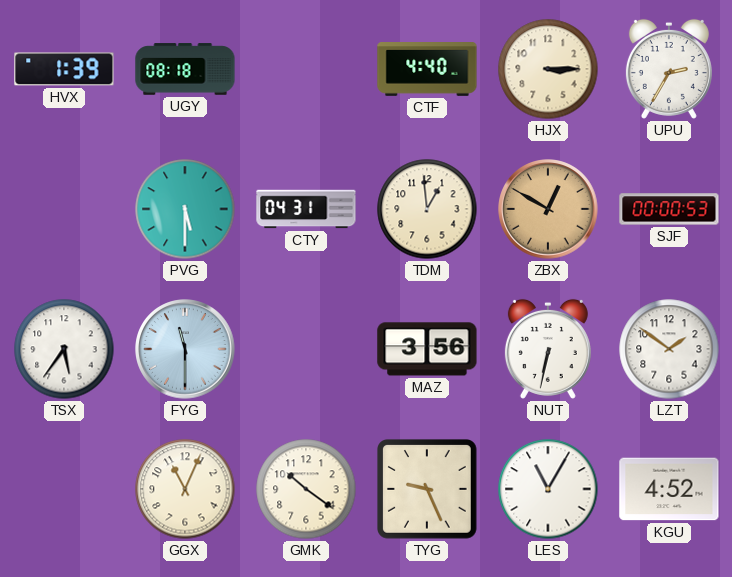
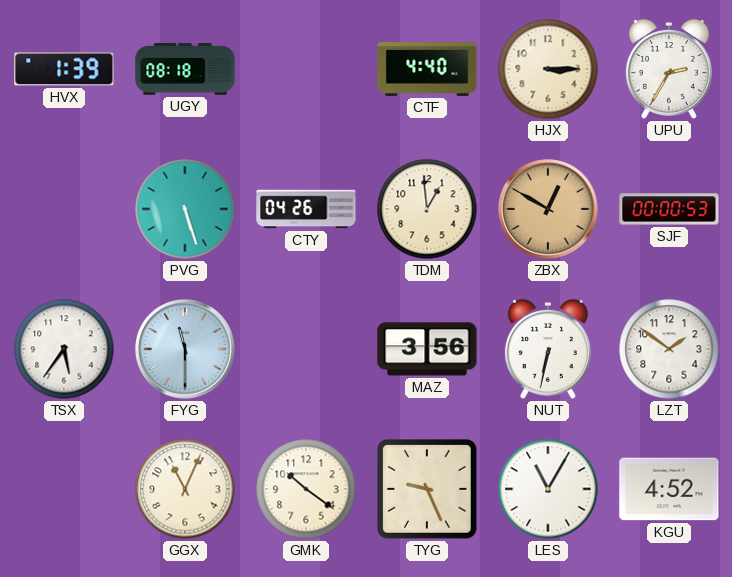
PVG: 5:30 -> 5:27 (185, 209)
CTY: 04:31 -> 04:26 (306, 209)
